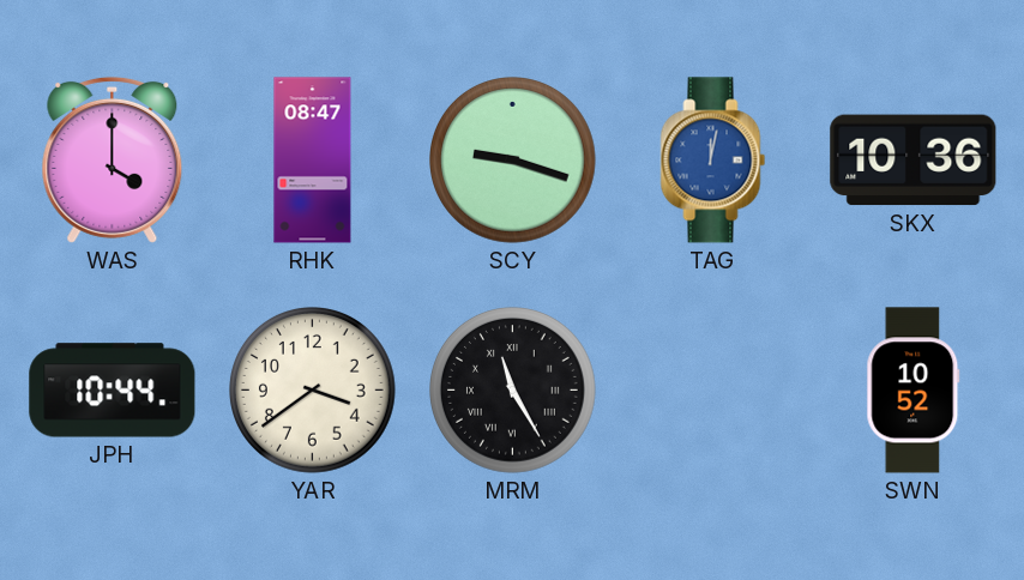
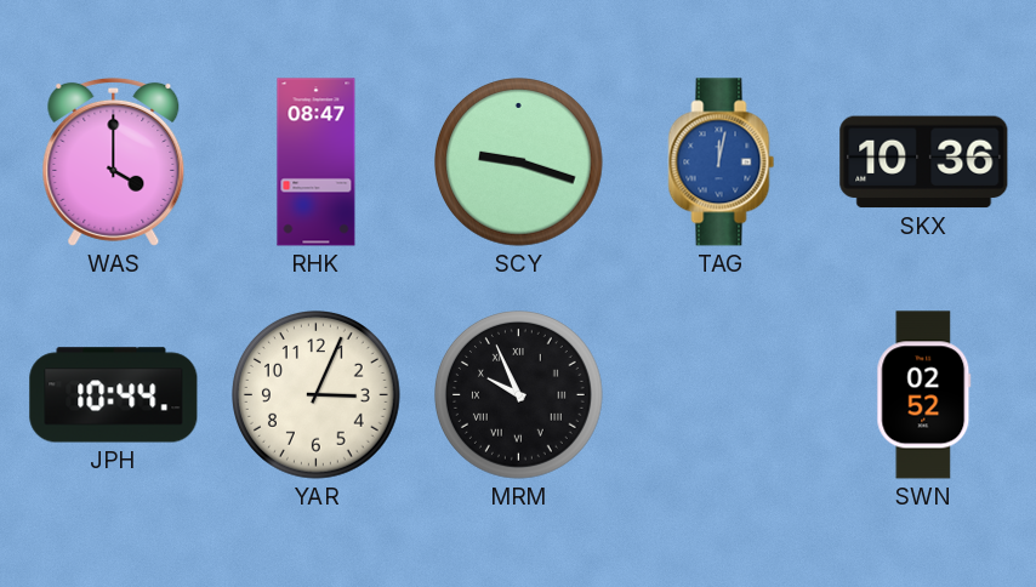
YAR: 3:39 -> 3:04 (317, 395)
MRM: 11:25 -> 9:56 (519, 395)
SWN: 10:52 -> 02:52 (924, 395)
